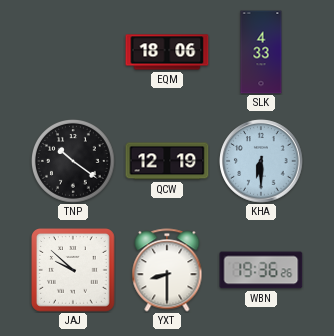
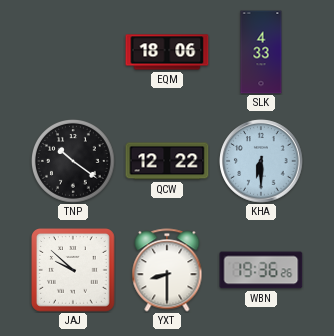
QCW: 12:19 -> 12:22 (167, 161)
